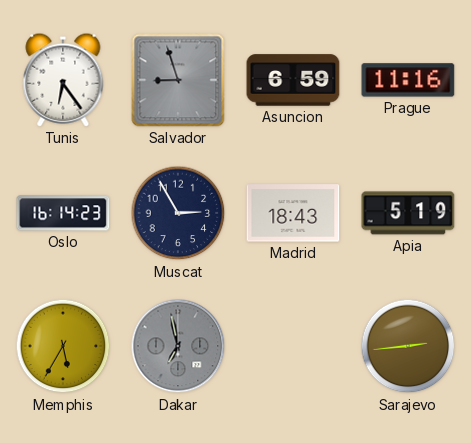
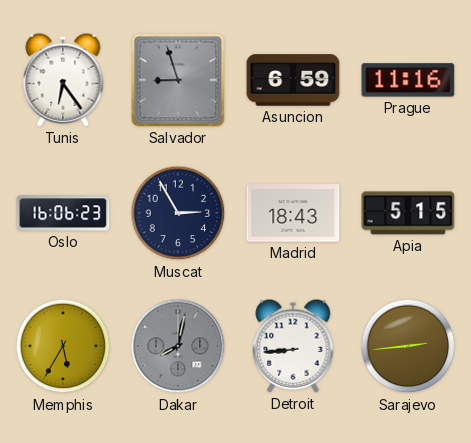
Oslo: 16:14 -> 16:06 (63, 213)
Apia: 5:19 -> 5:15 (408, 213)
Dakar: 6:58 -> 8:02 (178, 346)
Detroit: none -> 8:44 (293, 346)
